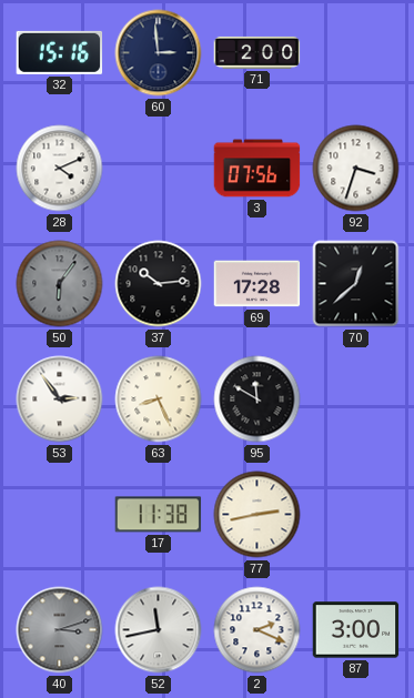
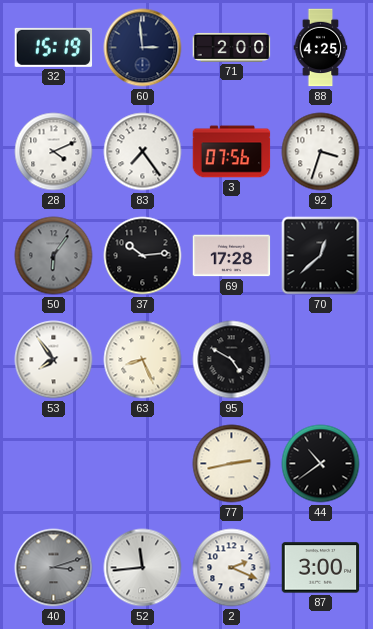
32: 15:16 -> 15:19 (54, 47)
88: none -> 4:25 (321, 48)
83: none -> 7:24 (143, 152)
53: 2:54 -> 7:54 (54, 360)
95: 11:50 -> 4:50 (232, 360)
17: 11:38 -> none (159, 515)
44: none -> 10:39 (321, 464)
52: 11:43 -> 11:44 (143, 568)
